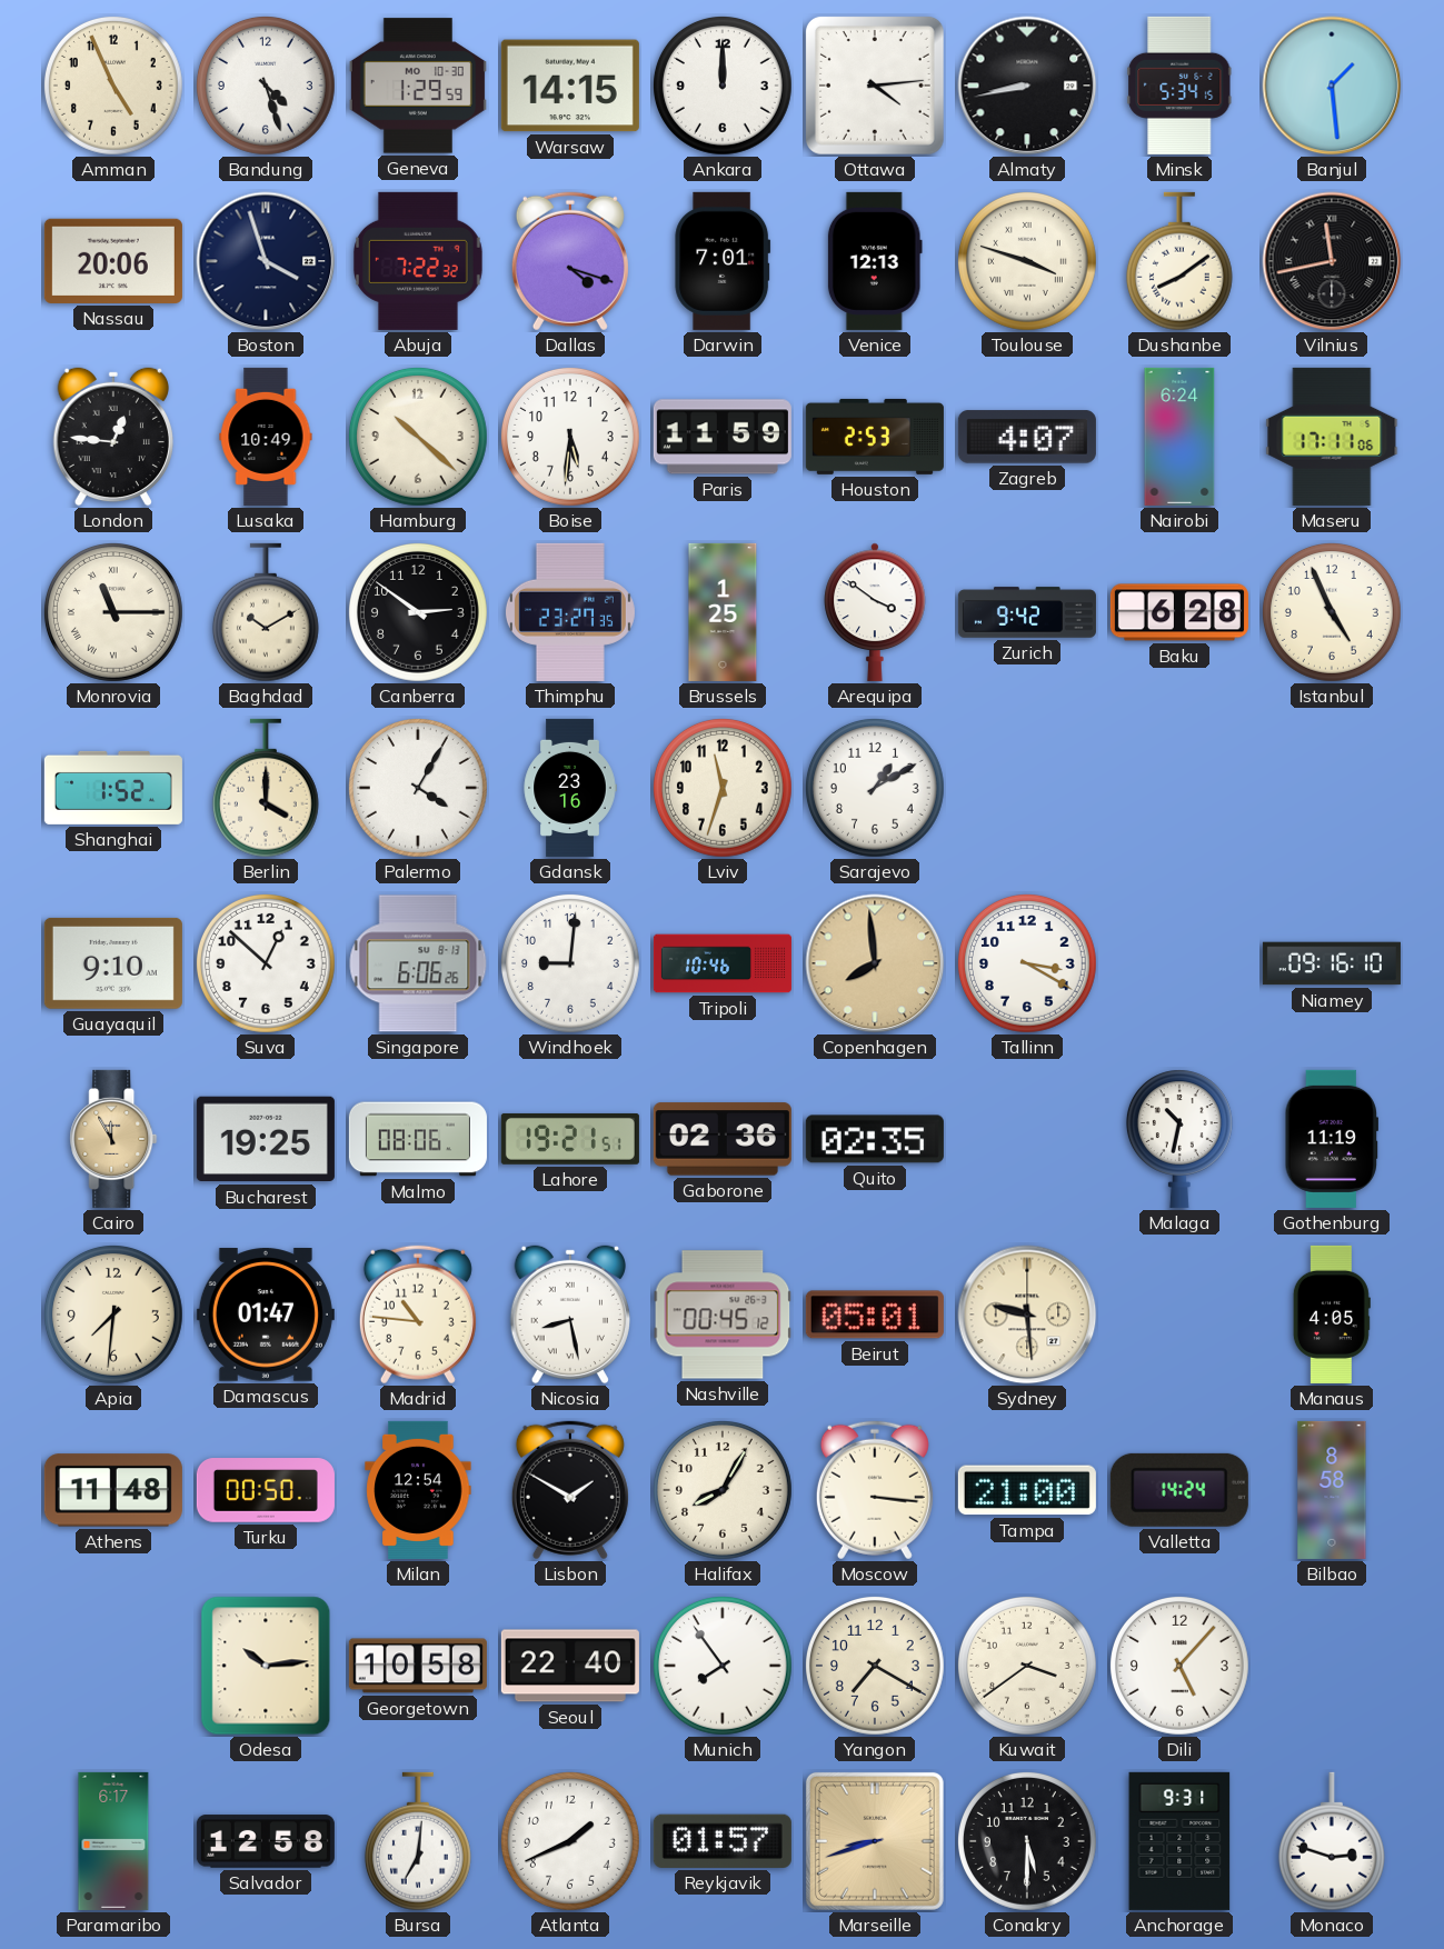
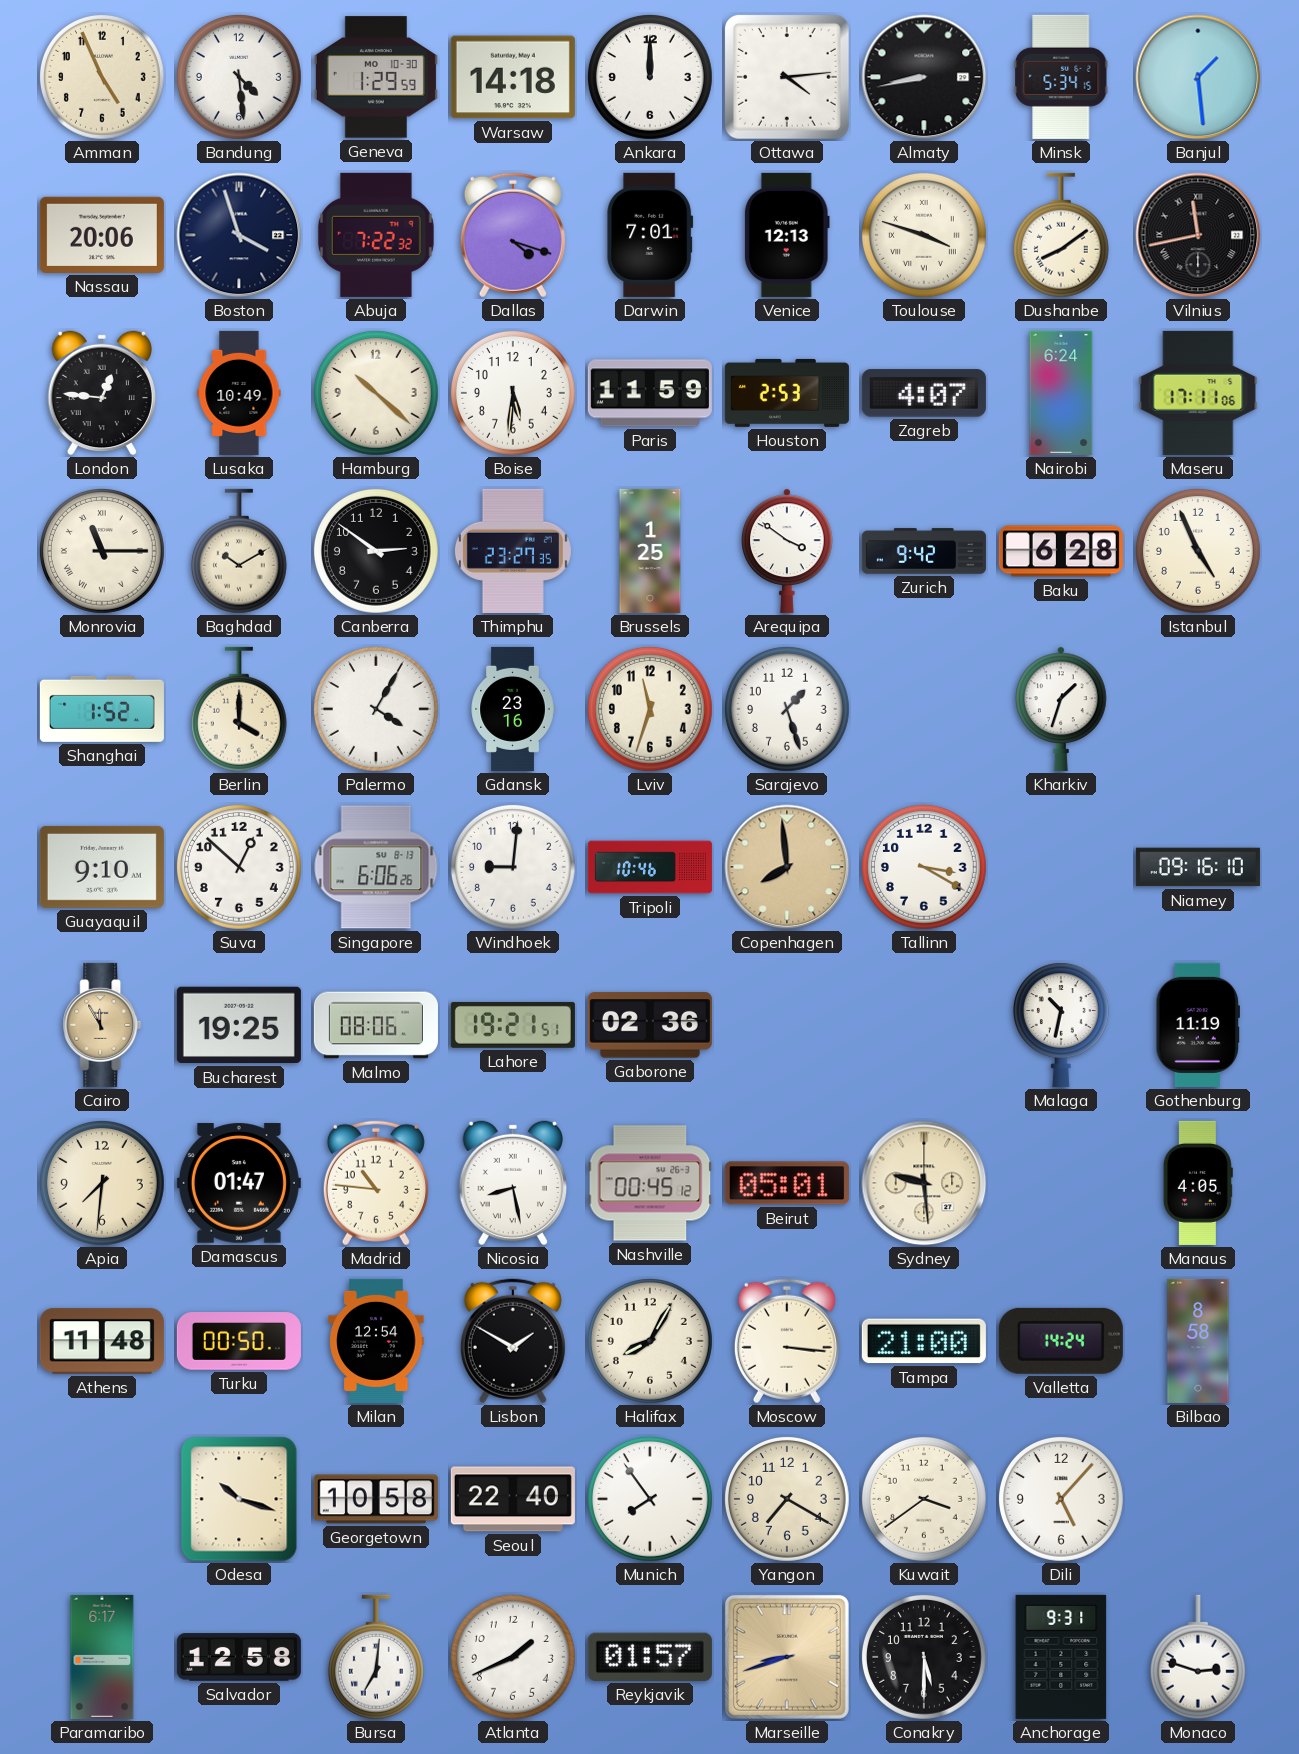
Bandung: 4:27 -> 4:29 (239, 77)
Warsaw: 14:15 -> 14:18 (513, 77)
Sarajevo: 1:10 -> 1:27 (787, 709)
Kharkiv: none -> 1:33 (1061, 709)
Quito: 02:35 -> none (875, 1139)
Odesa: 10:14 -> 10:18 (239, 1499)
